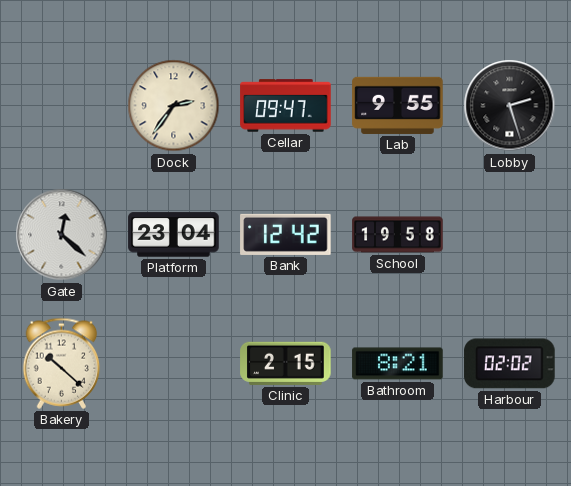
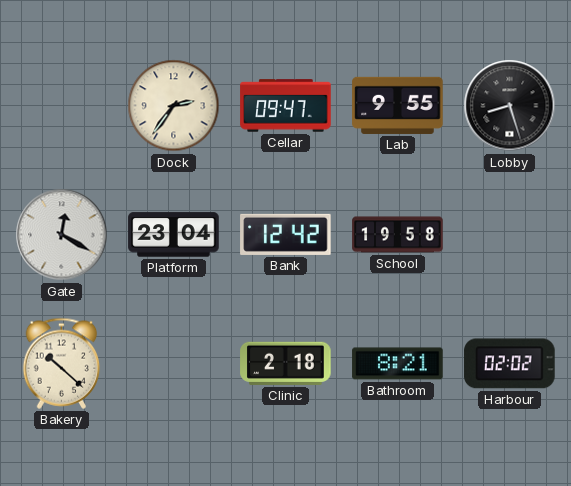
Lobby: 2:27 -> 8:27 (510, 106)
Gate: 12:22 -> 12:20 (62, 235)
Clinic: 2:15 -> 2:18 (286, 363)
